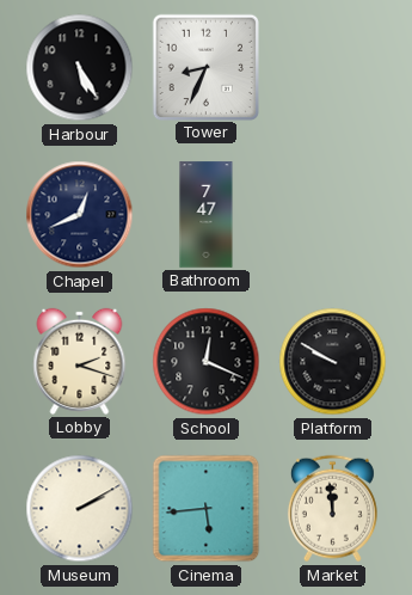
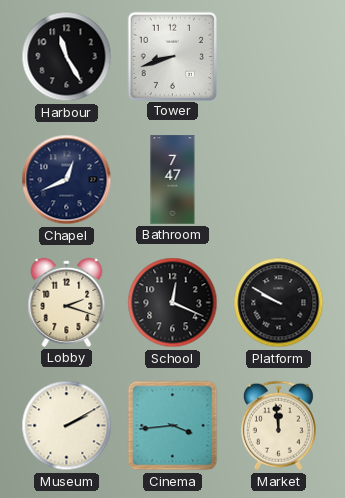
Harbour: 5:25 -> 11:25 (67, 57)
Tower: 8:34 -> 8:42 (172, 56)
Cinema: 5:44 -> 3:44 (173, 426)
